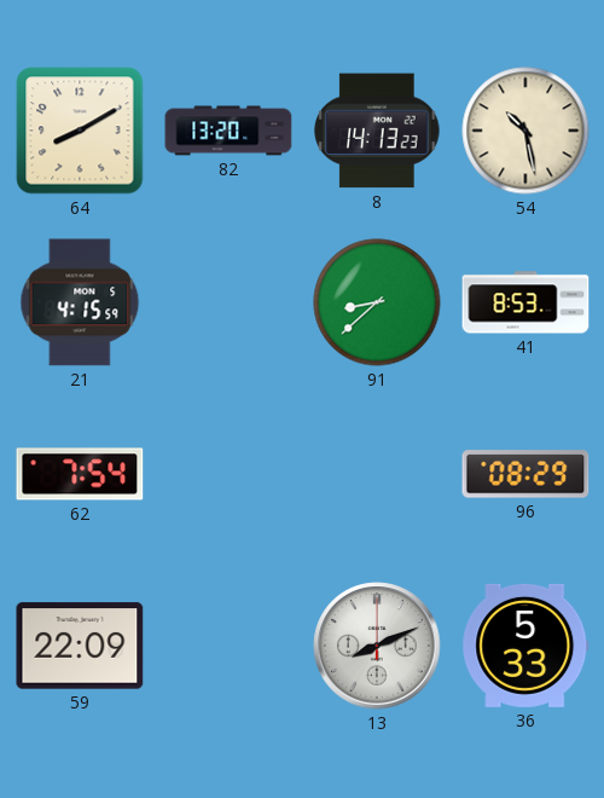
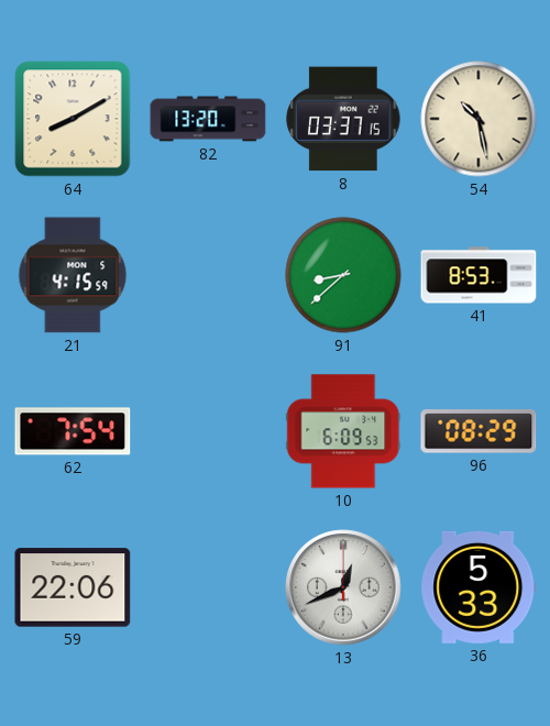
8: 14:13 -> 03:37 (343, 119)
10: none -> 6:09 (343, 431)
59: 22:09 -> 22:06 (73, 587)
13: 8:11 -> 12:41 (343, 587)
